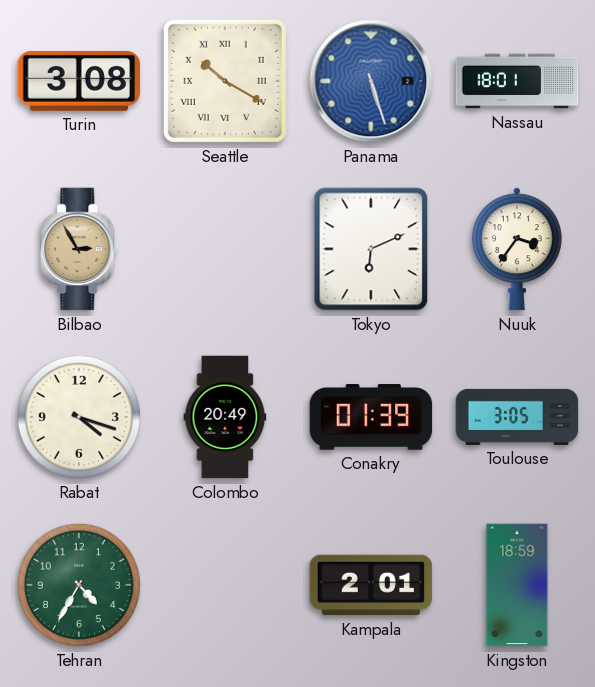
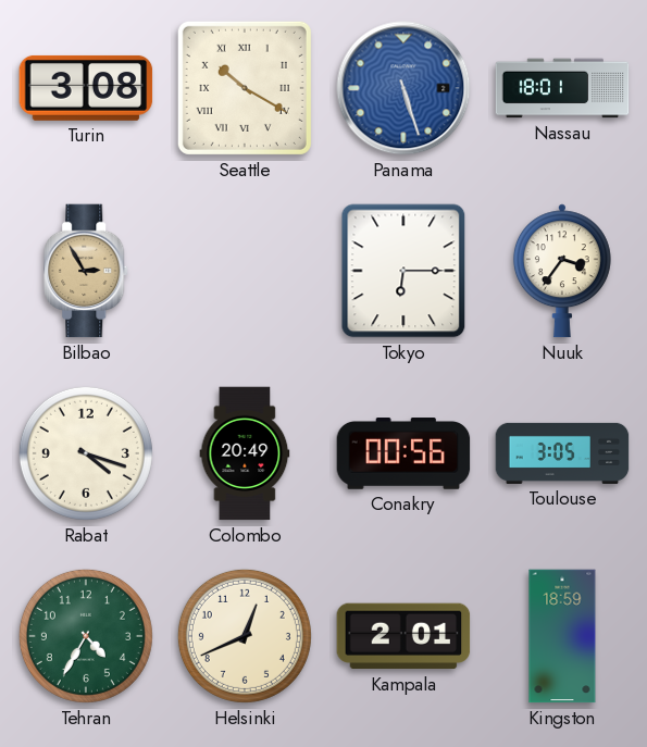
Tokyo: 6:11 -> 6:15 (403, 271)
Conakry: 01:39 -> 00:56 (403, 453)
Helsinki: none -> 12:41 (245, 636)
